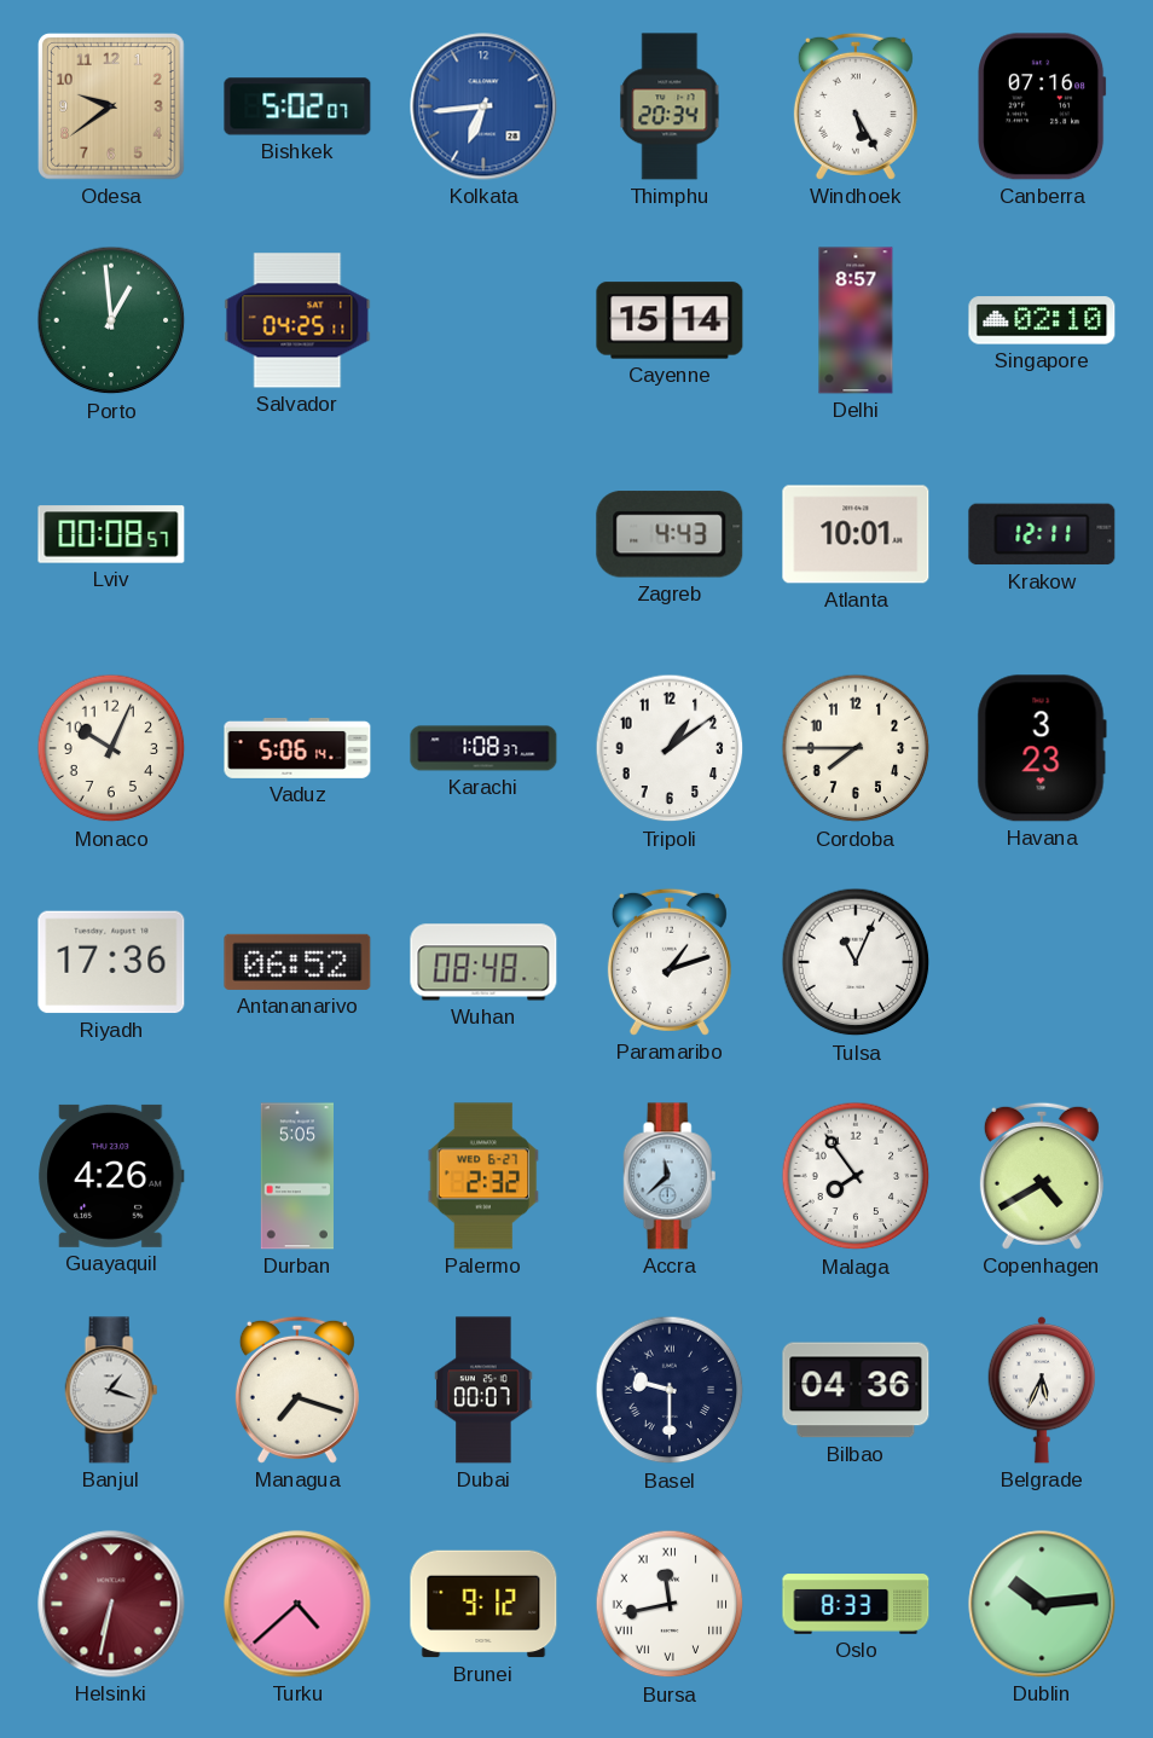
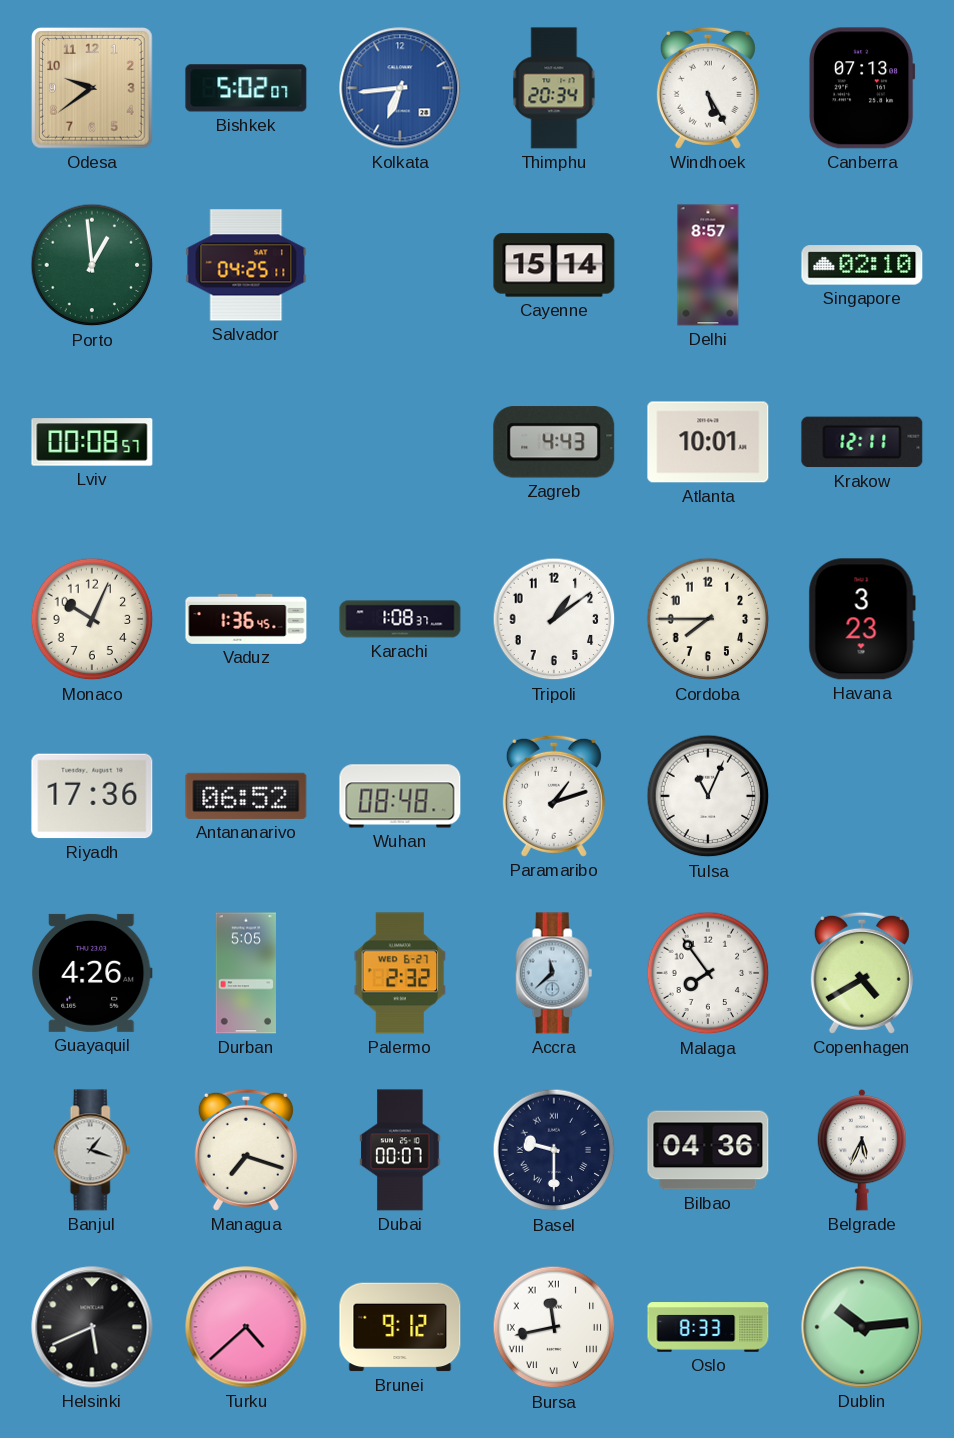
Canberra: 07:16 -> 07:13 (862, 88)
Vaduz: 5:06 -> 1:36 (246, 619)
Helsinki: 6:32 -> 5:41 (92, 1327)
Helsinki dial: burgundy -> black (92, 1327)
